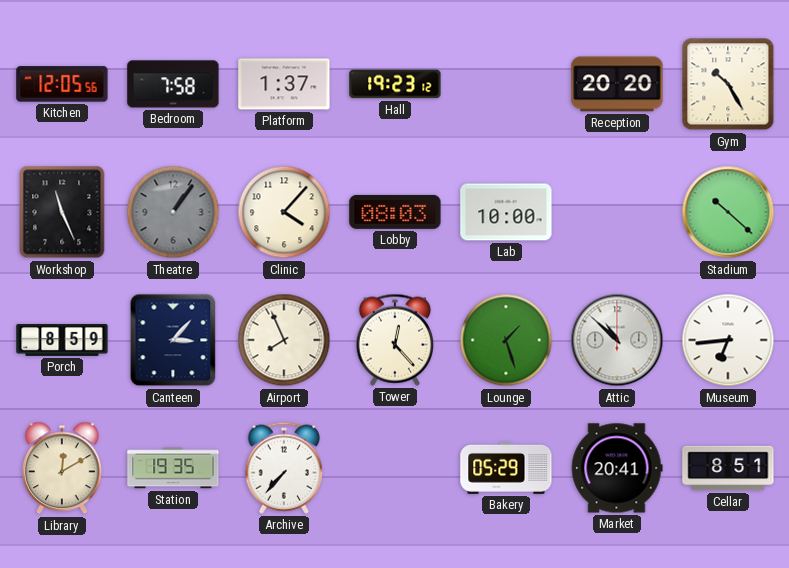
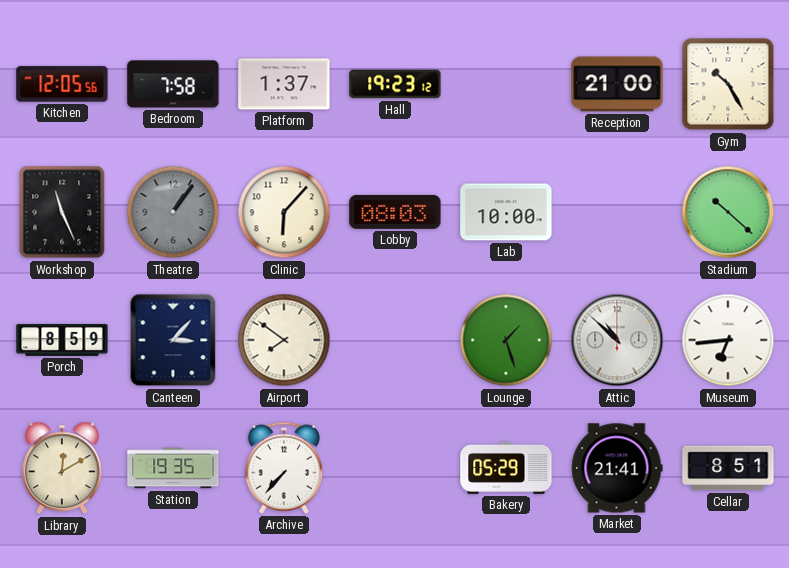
Reception: 20:20 -> 21:00 (617, 84)
Clinic: 4:07 -> 6:07 (284, 212)
Airport: 7:56 -> 7:51 (284, 340)
Tower: 12:23 -> none (394, 340)
Market: 20:41 -> 21:41 (617, 468)
